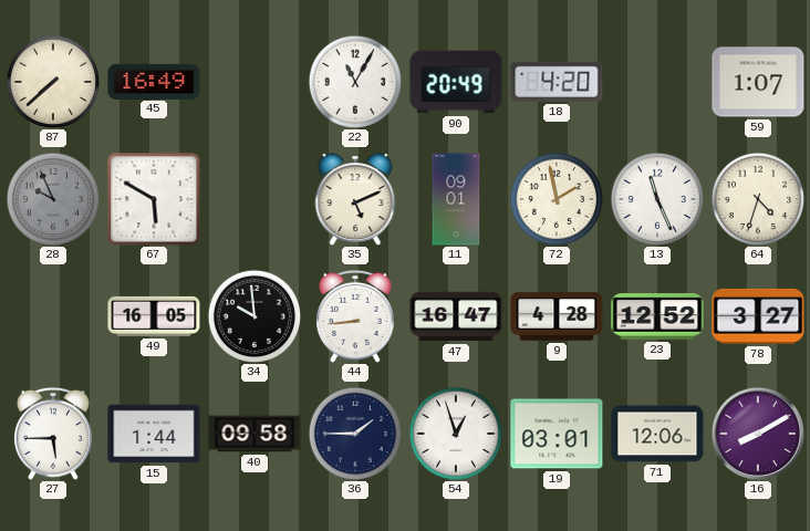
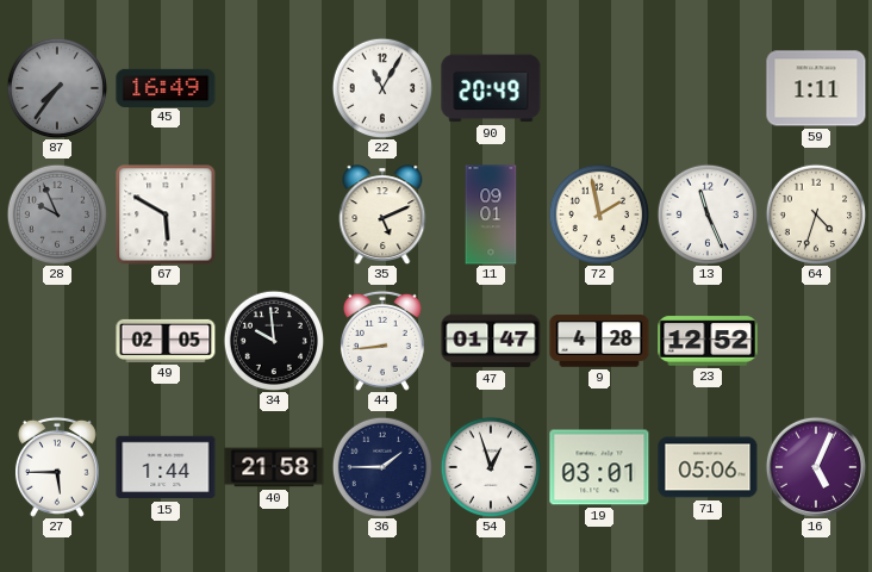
87: 7:38 -> 7:36 (56, 87)
87 dial: cream -> grey (56, 87)
18: 4:20 -> none (557, 82)
59: 1:07 -> 1:11 (816, 88)
49: 16:05 -> 02:05 (166, 341)
47: 16:47 -> 01:47 (491, 341)
78: 3:27 -> none (758, 316)
40: 09:58 -> 21:58 (274, 467)
71: 12:06 -> 05:06 (708, 467)
16: 8:10 -> 5:04 (816, 467)
